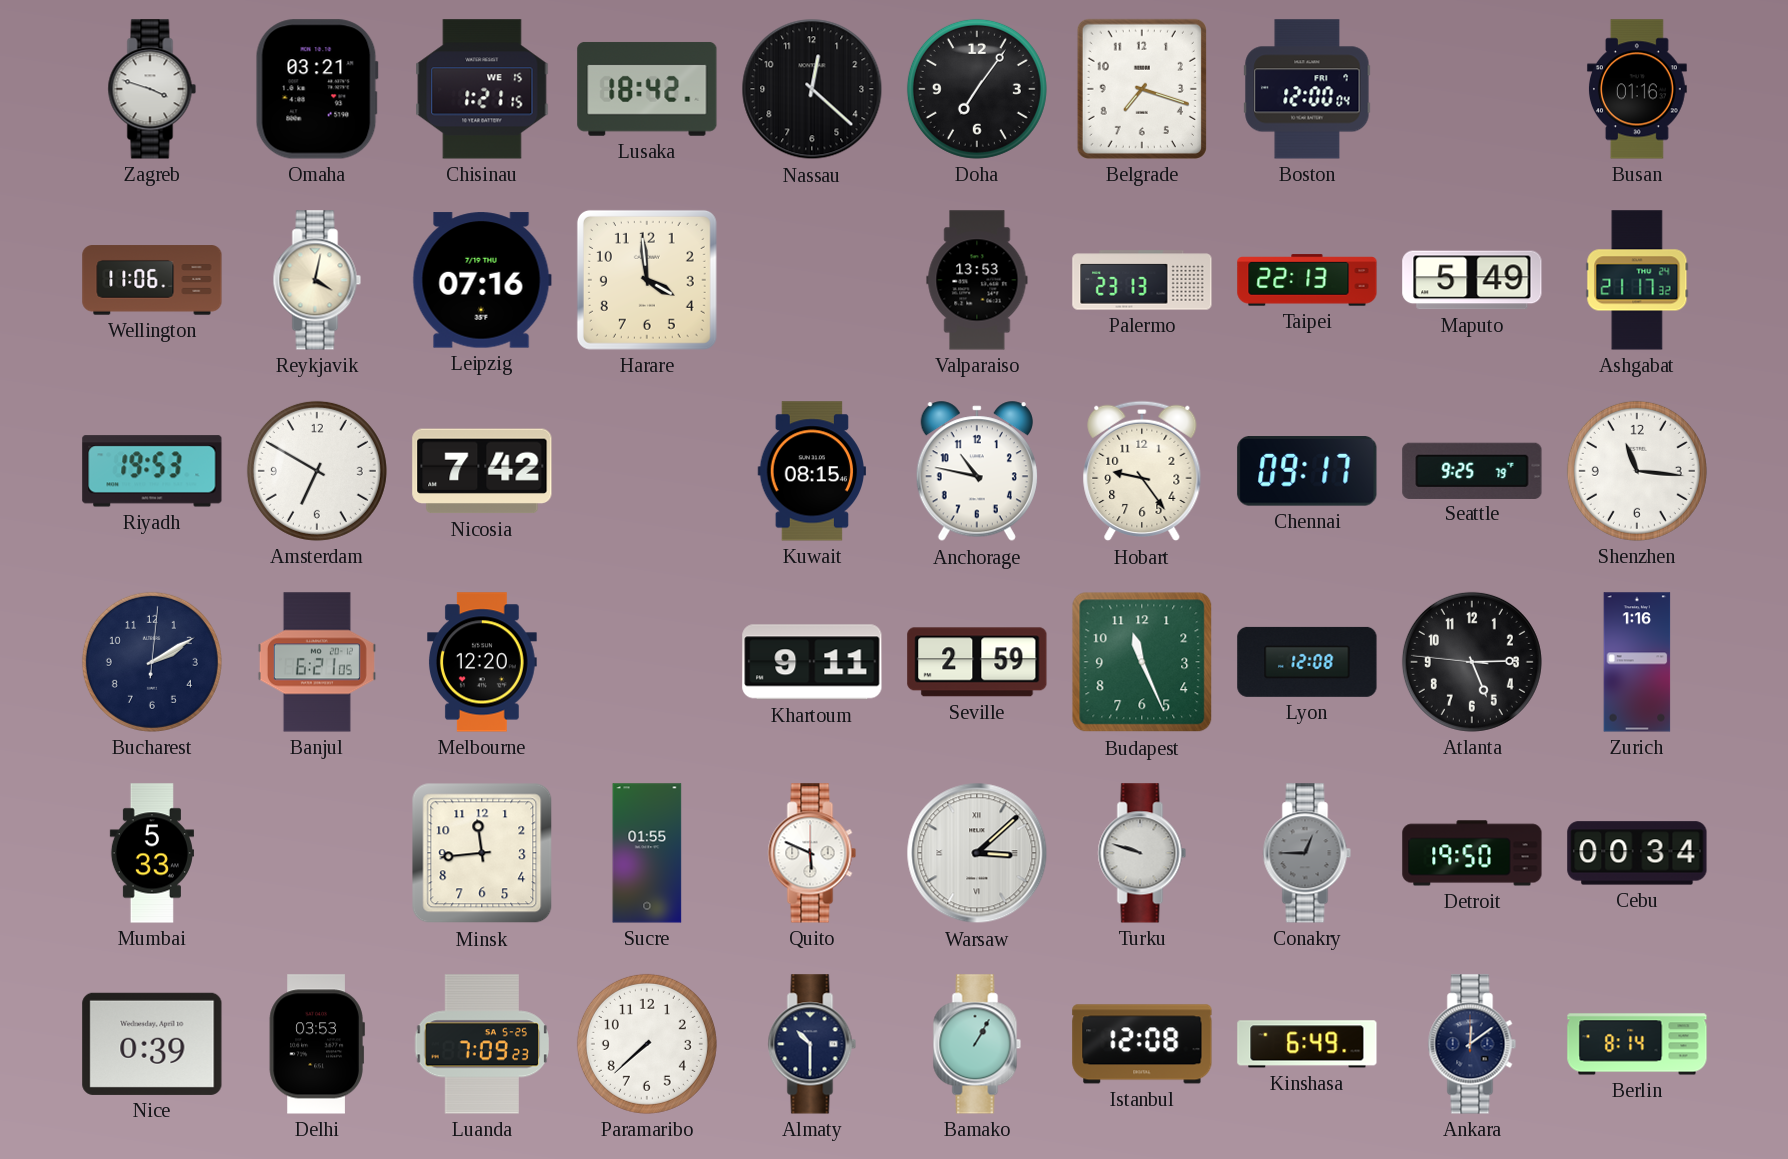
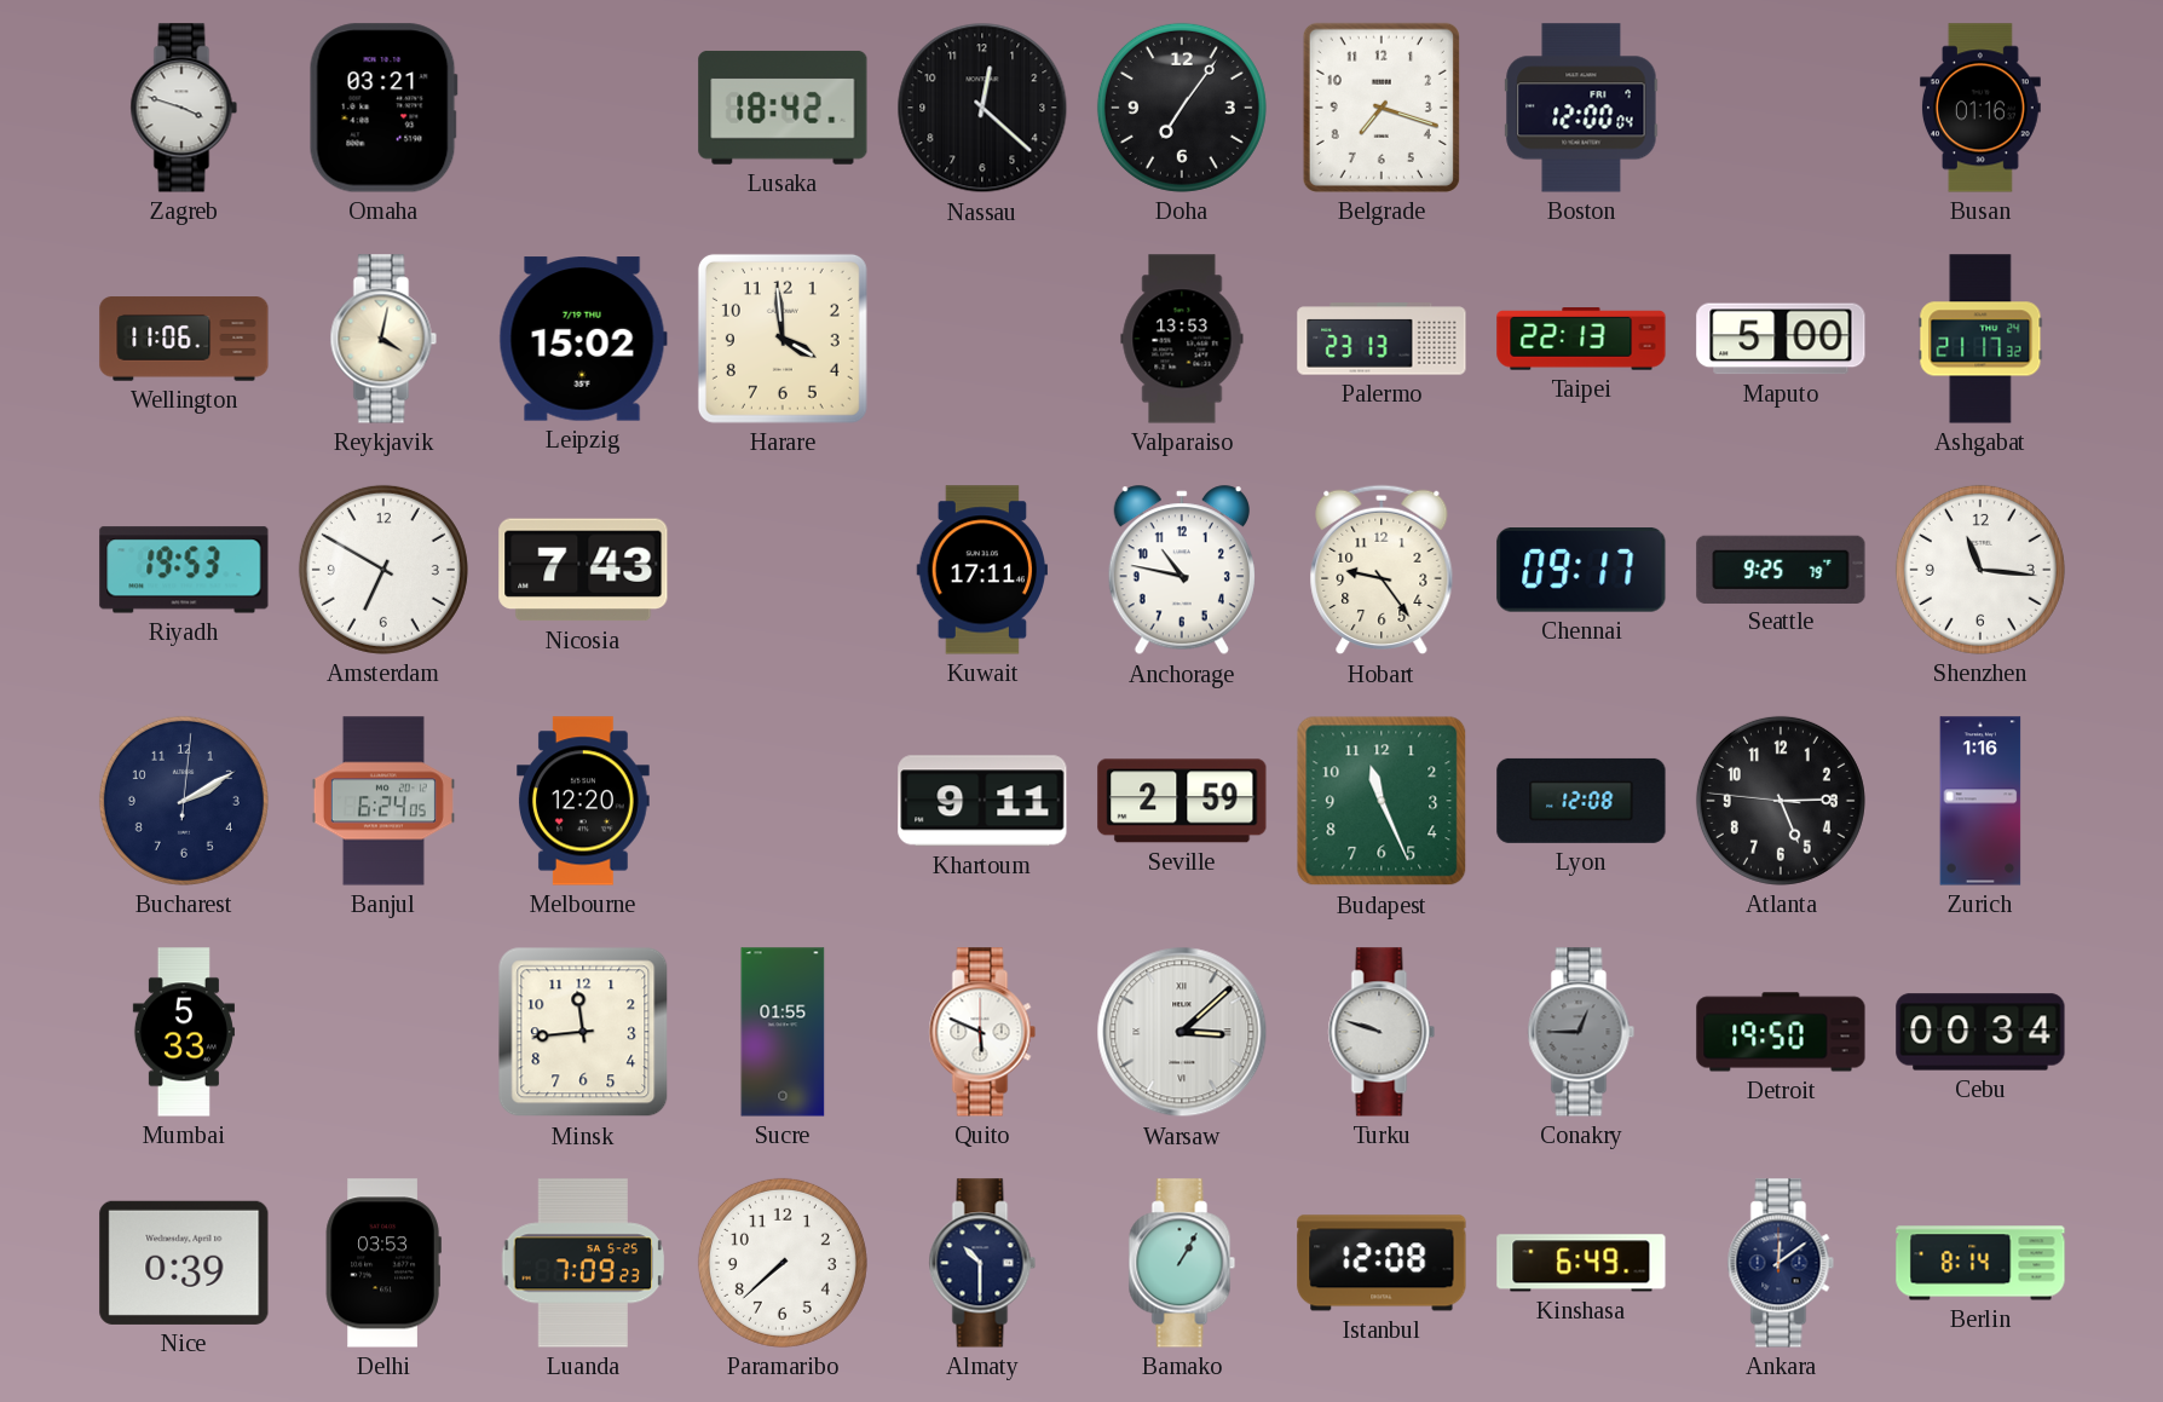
Chisinau: 1:21 -> none (482, 89)
Leipzig: 07:16 -> 15:02 (583, 339)
Maputo: 5:49 -> 5:00 (1781, 339)
Nicosia: 7:42 -> 7:43 (583, 570)
Kuwait: 08:15 -> 17:11 (982, 570)
Banjul: 6:21 -> 6:24 (383, 801)
